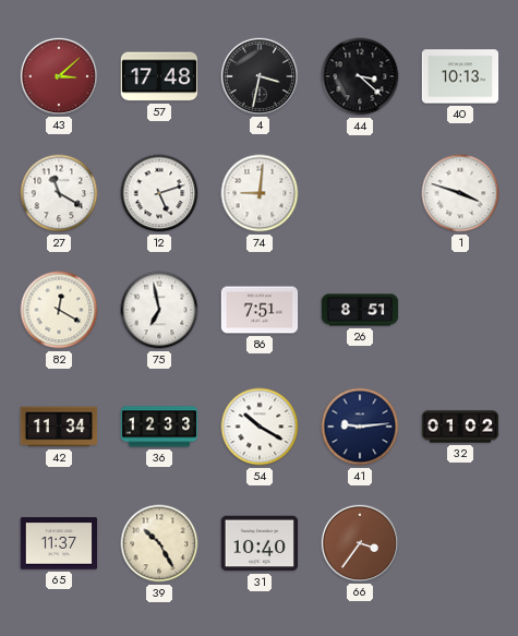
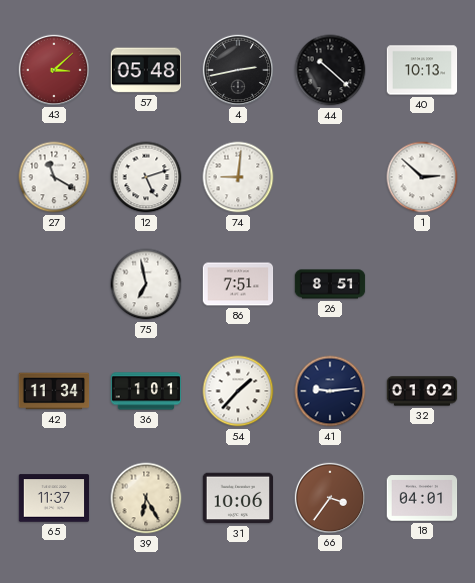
57: 17:48 -> 05:48 (145, 70)
4: 3:32 -> 2:43 (237, 69)
44: 3:22 -> 10:22 (330, 70)
1: 3:48 -> 2:52 (422, 177)
82: 12:20 -> none (59, 310)
36: 12:33 -> 1:01 (146, 391)
54: 10:20 -> 1:37 (238, 391)
39: 10:25 -> 6:25 (146, 498)
31: 10:40 -> 10:06 (238, 498)
18: none -> 04:01 (422, 498)
